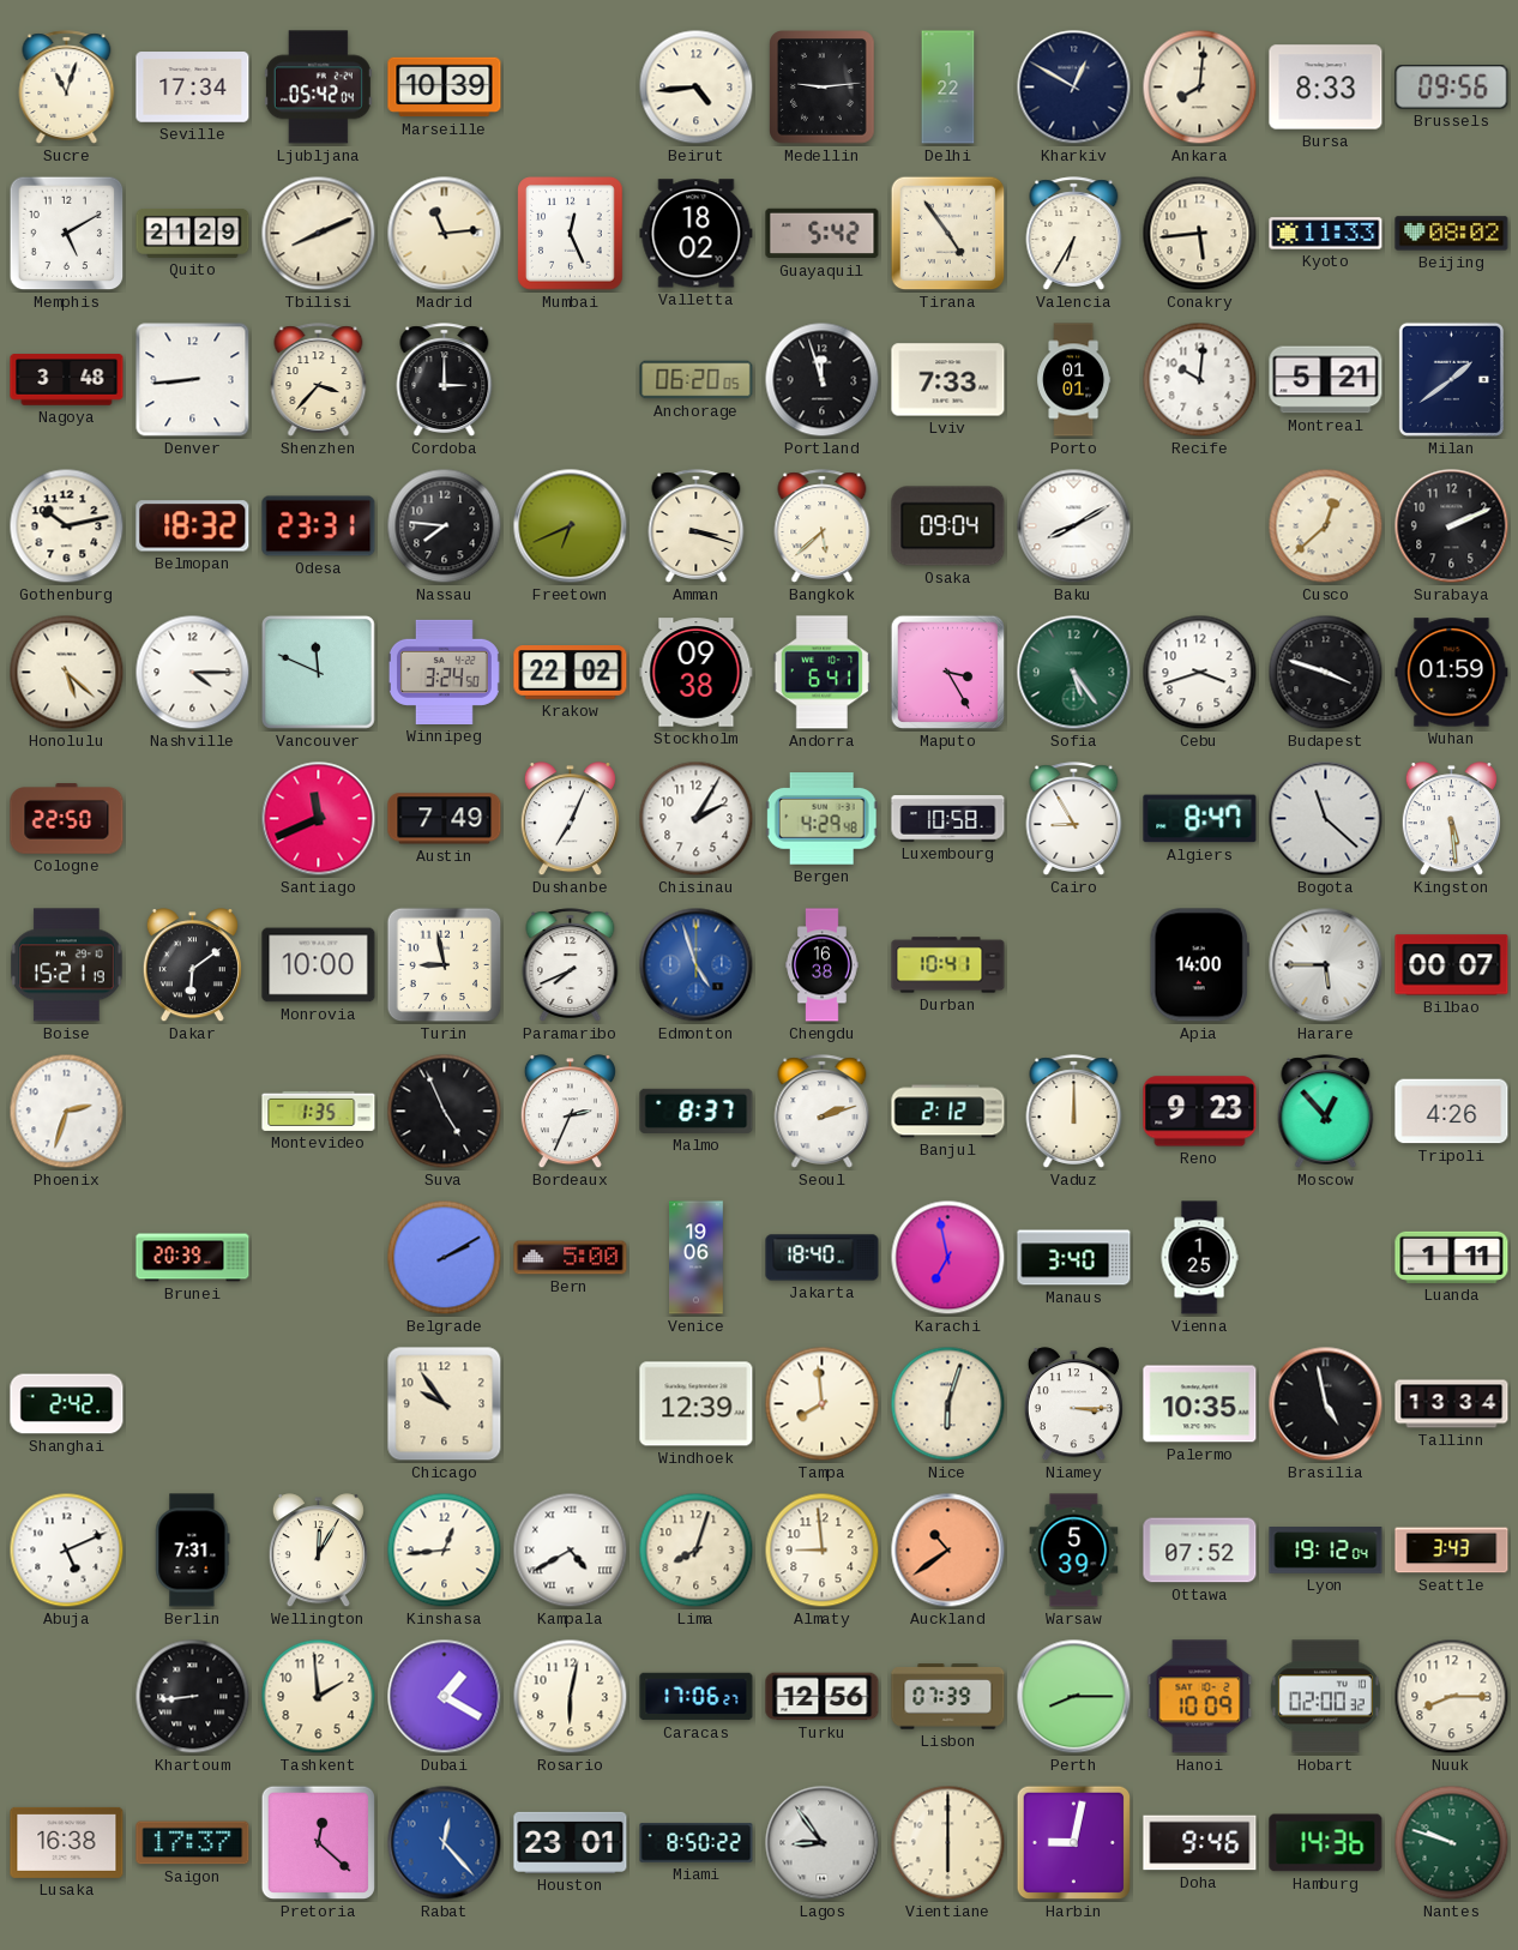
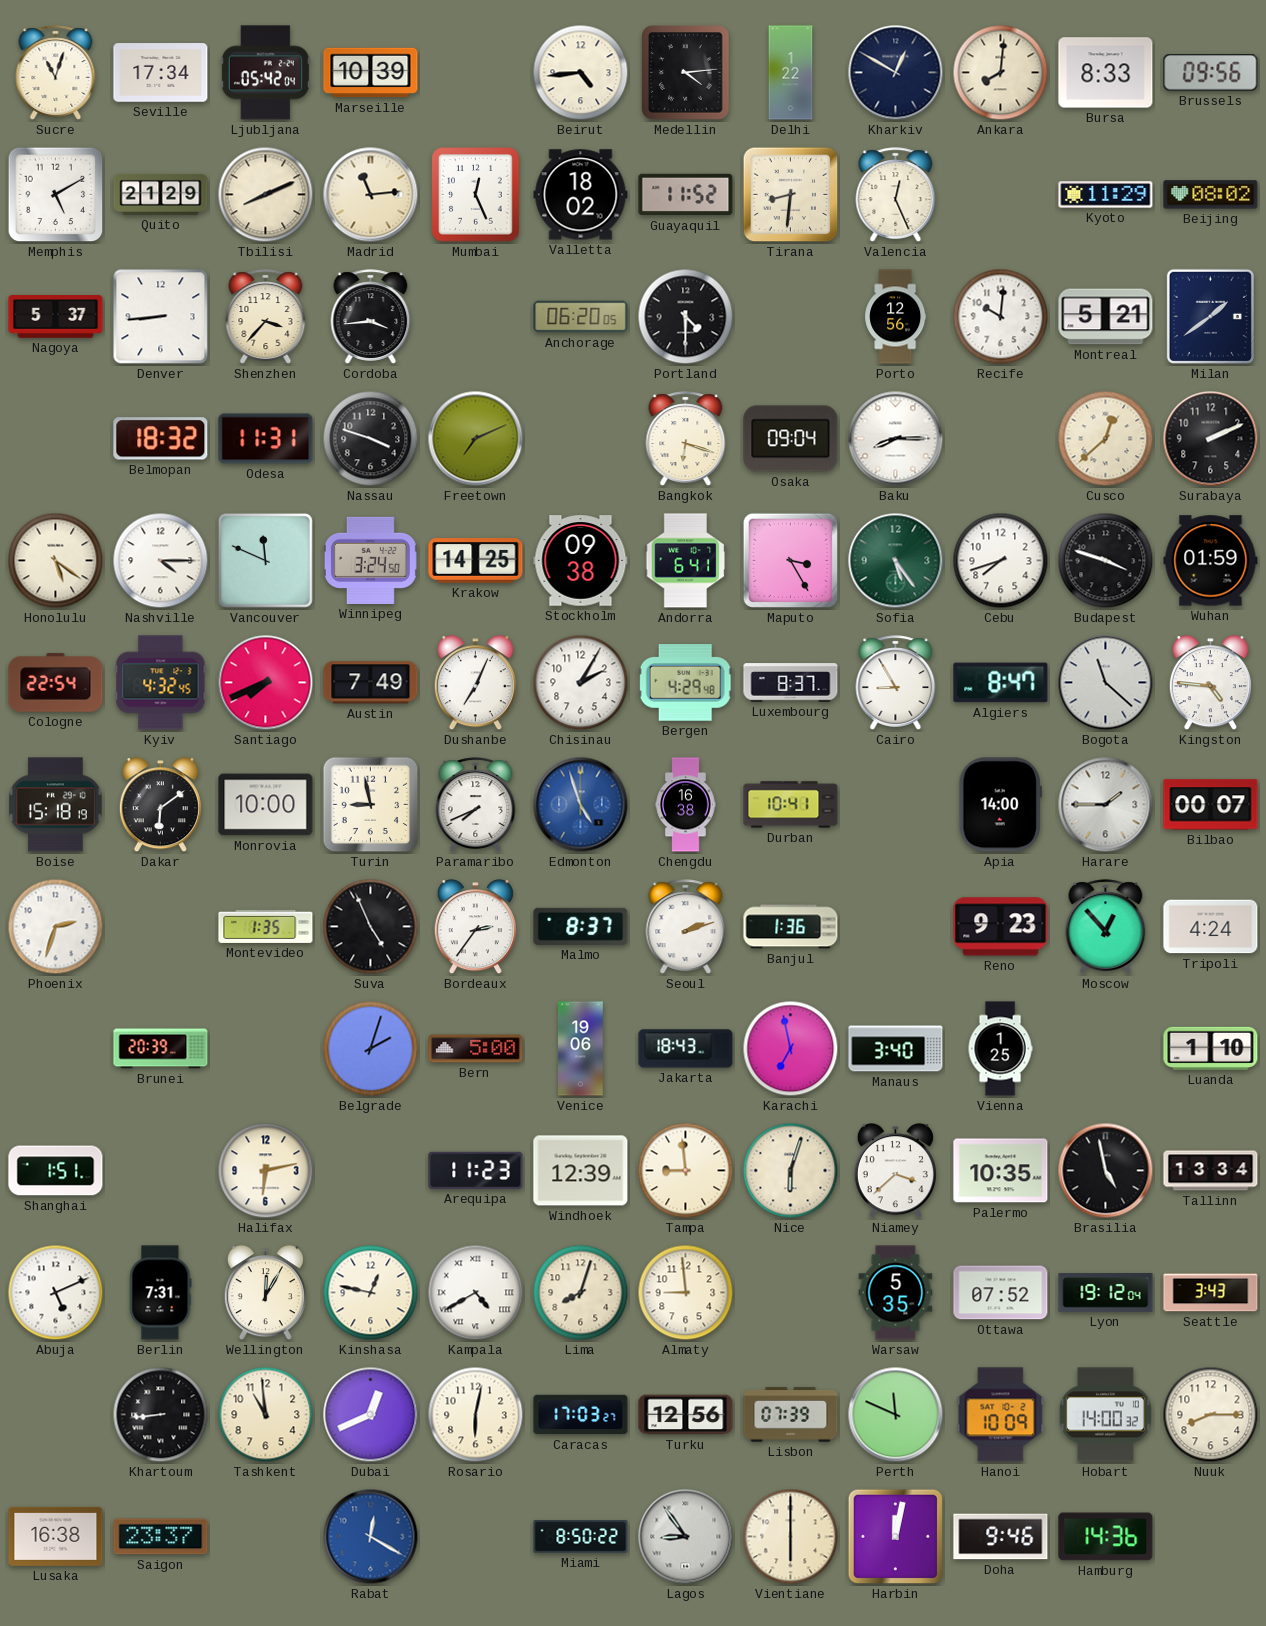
Medellin: 9:14 -> 4:14 (686, 73)
Guayaquil: 5:42 -> 11:52 (686, 195)
Tirana: 4:54 -> 8:31 (791, 195)
Valencia: 6:35 -> 12:26 (896, 195)
Conakry: 5:44 -> none (1200, 234)
Kyoto: 11:33 -> 11:29 (1106, 195)
Nagoya: 3:48 -> 5:37 (56, 317)
Cordoba: 3:00 -> 3:44 (371, 317)
Portland: 11:57 -> 4:30 (686, 317)
Lviv: 7:33 -> none (948, 380)
Porto: 01:01 -> 12:56 (896, 317)
Gothenburg: 10:13 -> none (67, 526)
Odesa: 23:31 -> 11:31 (266, 439)
Nassau: 7:46 -> 3:48 (371, 439)
Freetown: 6:41 -> 7:11 (476, 439)
Amman: 3:18 -> none (697, 526)
Bangkok: 5:38 -> 6:18 (686, 439)
Baku: 8:10 -> 8:15 (896, 439)
Honolulu: 5:22 -> 5:21 (56, 561)
Krakow: 22:02 -> 14:25 (476, 561)
Cebu: 3:42 -> 7:42 (1001, 561)
Cologne: 22:50 -> 22:54 (56, 683)
Kyiv: none -> 4:32 (161, 683)
Santiago: 11:41 -> 7:41 (266, 683)
Luxembourg: 10:58 -> 8:37 (791, 683)
Kingston: 5:29 -> 4:46 (1210, 683)
Boise: 15:21 -> 15:18 (56, 805)
Harare: 5:45 -> 1:45 (1106, 805)
Bordeaux: 2:34 -> 2:36 (475, 927)
Banjul: 2:12 -> 1:36 (791, 927)
Vaduz: 12:00 -> none (1074, 1112)
Tripoli: 4:26 -> 4:24 (1211, 927)
Belgrade: 2:10 -> 2:03 (371, 1049)
Jakarta: 18:40 -> 18:43 (686, 1049)
Luanda: 1:11 -> 1:10 (1211, 1048)
Shanghai: 2:42 -> 1:51 (56, 1171)
Halifax: none -> 6:13 (266, 1171)
Chicago: 9:54 -> none (445, 1404)
Arequipa: none -> 11:23 (476, 1170)
Tampa: 7:59 -> 8:59 (686, 1171)
Niamey: 3:15 -> 3:38 (895, 1171)
Kinshasa: 12:44 -> 12:47 (371, 1293)
Auckland: 10:39 -> none (948, 1551)
Warsaw: 5:39 -> 5:35 (896, 1293)
Tashkent: 1:59 -> 10:59 (266, 1415)
Dubai: 1:20 -> 12:41 (371, 1415)
Caracas: 17:06 -> 17:03 (581, 1415)
Perth: 8:15 -> 11:49 (896, 1415)
Hobart: 02:00 -> 14:00 (1105, 1415)
Saigon: 17:37 -> 23:37 (161, 1537)
Pretoria: 12:22 -> none (319, 1843)
Rabat: 12:23 -> 12:20 (371, 1537)
Houston: 23:01 -> none (571, 1842)
Harbin: 9:02 -> 12:02 (896, 1537)
Nantes: 9:48 -> none (1452, 1843)
